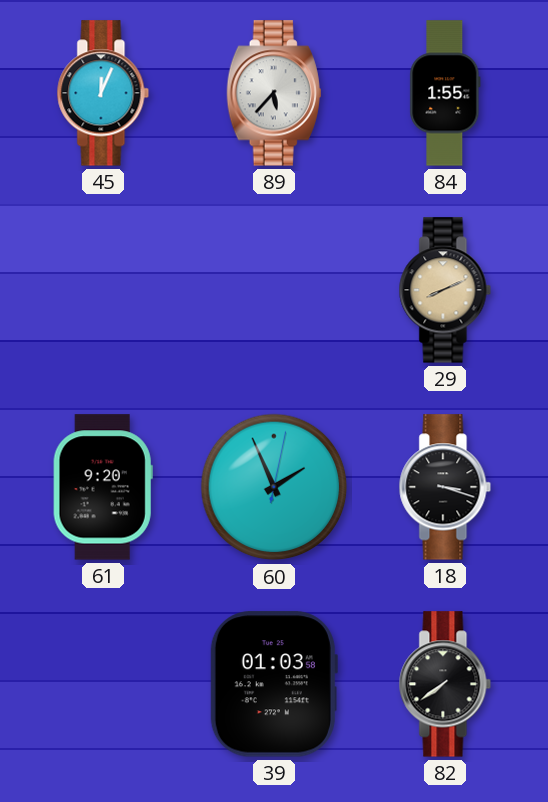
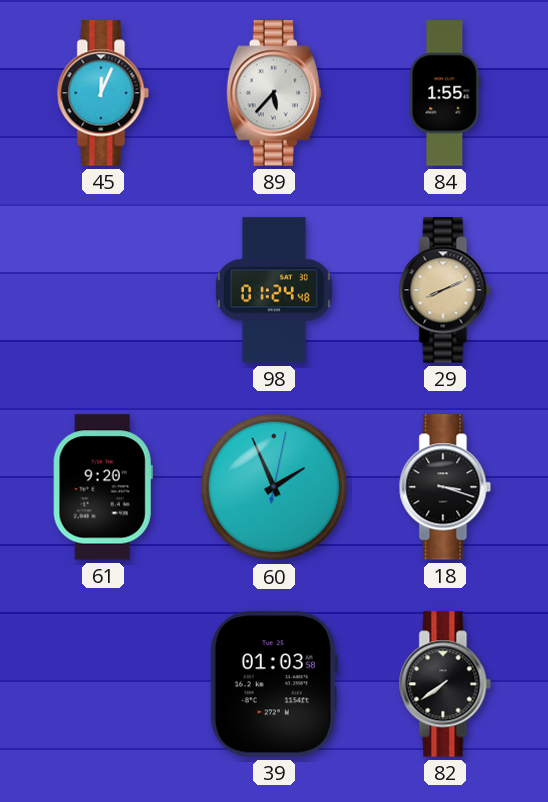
98: none -> 01:24 (274, 290)
